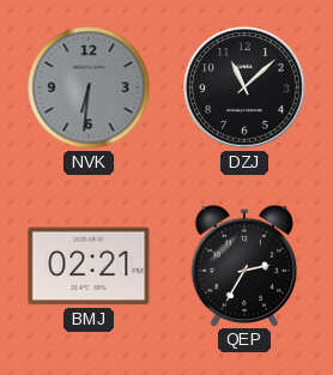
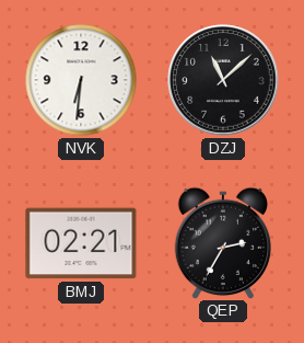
NVK dial: grey -> white (81, 80)
